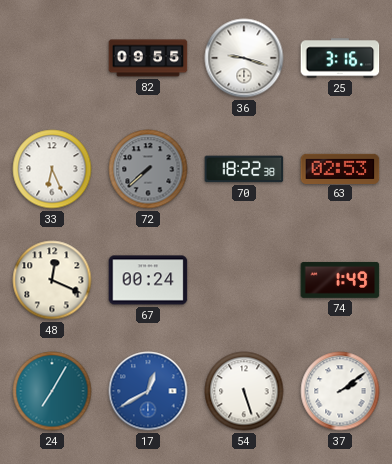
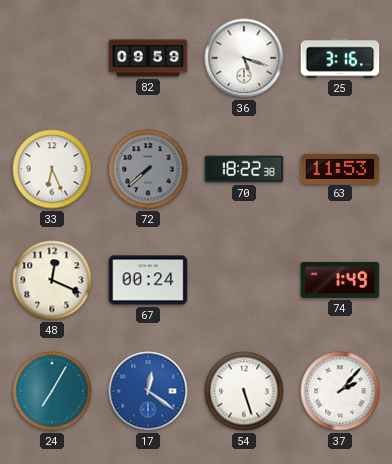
82: 09:55 -> 09:59 (148, 58)
36: 9:18 -> 5:18 (244, 58)
63: 02:53 -> 11:53 (340, 168)
17: 12:40 -> 12:21 (148, 391)
37: 2:09 -> 2:07 (340, 391)
